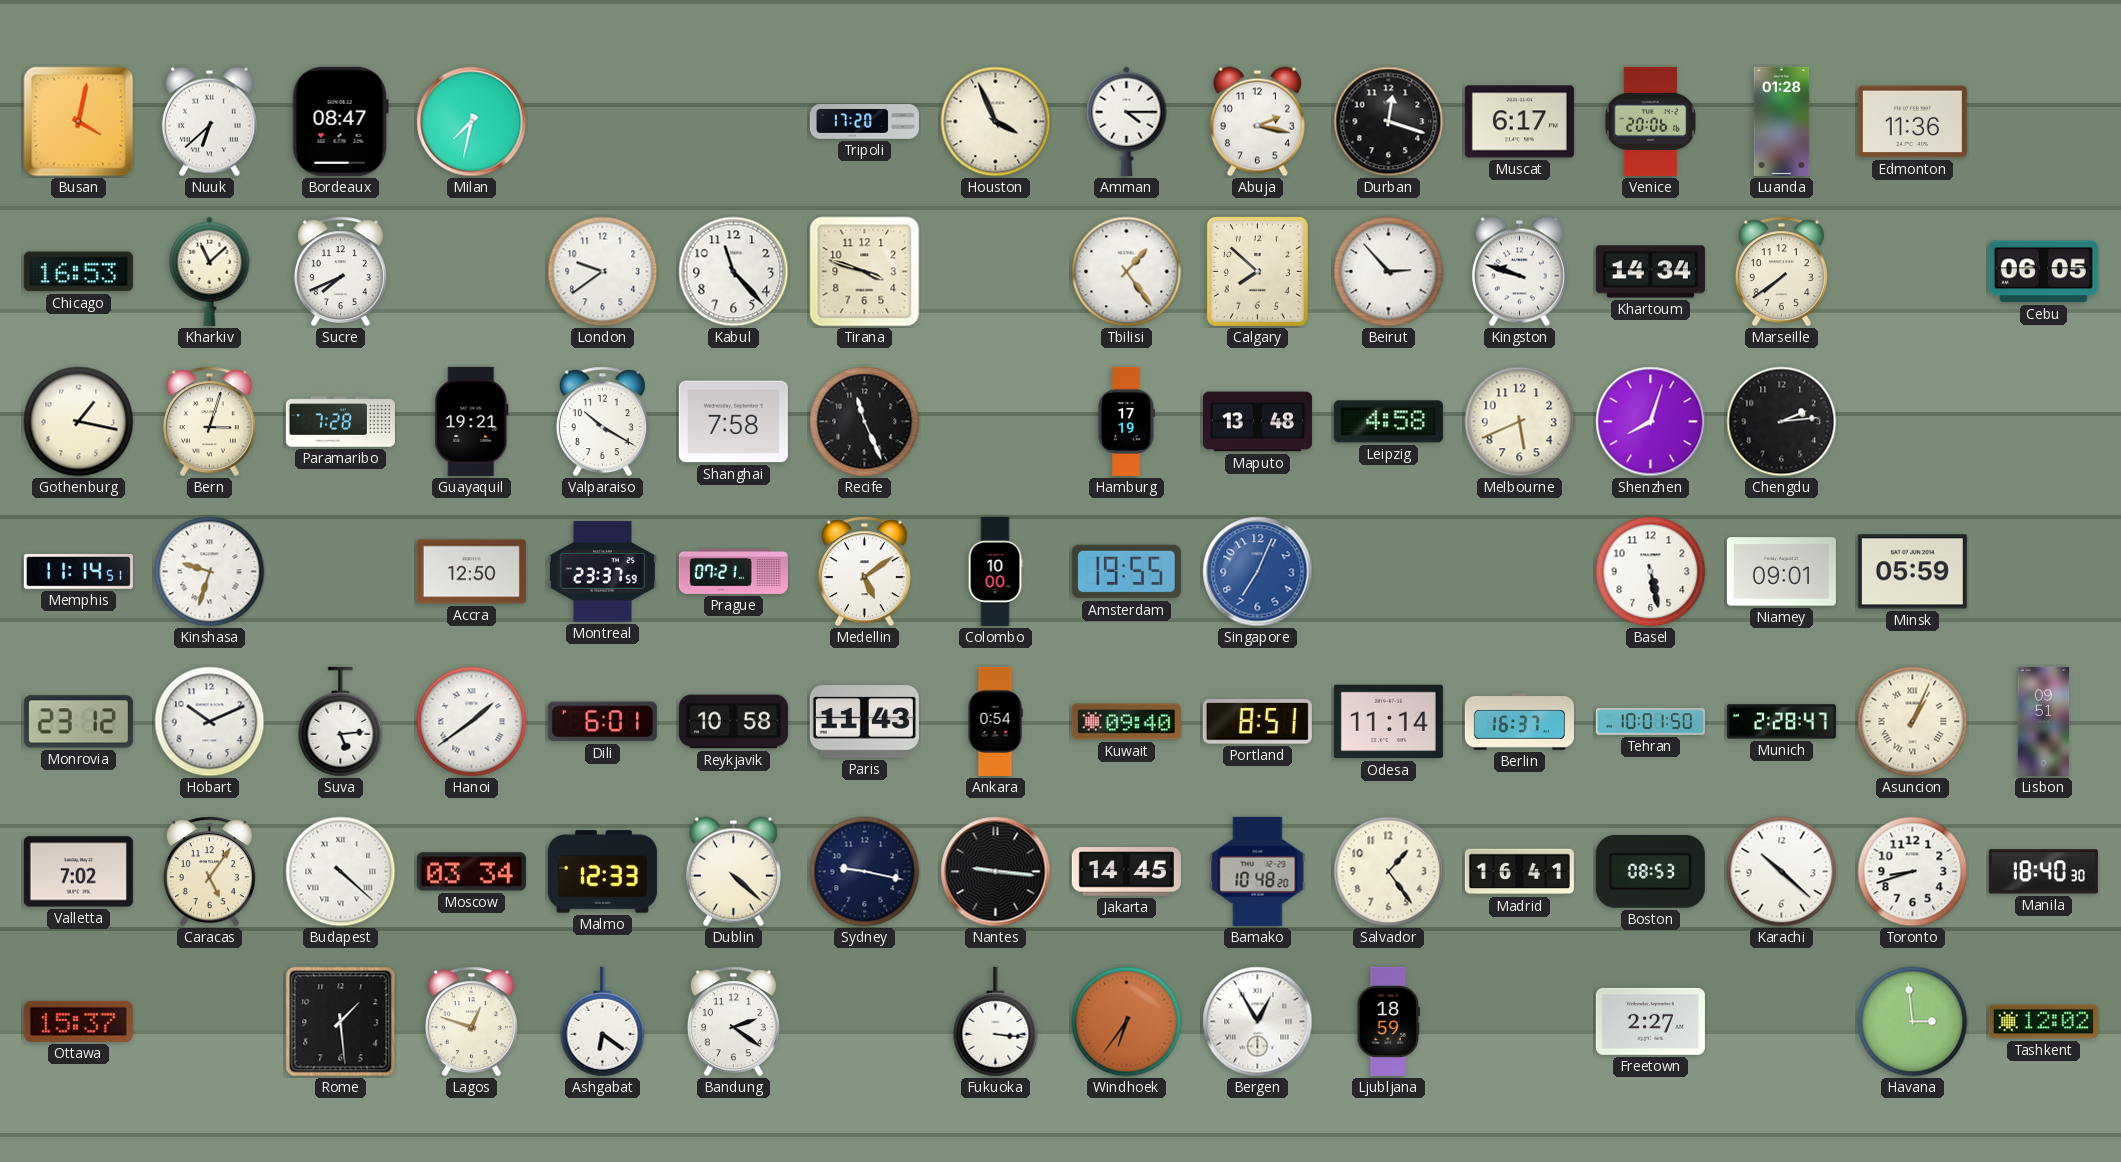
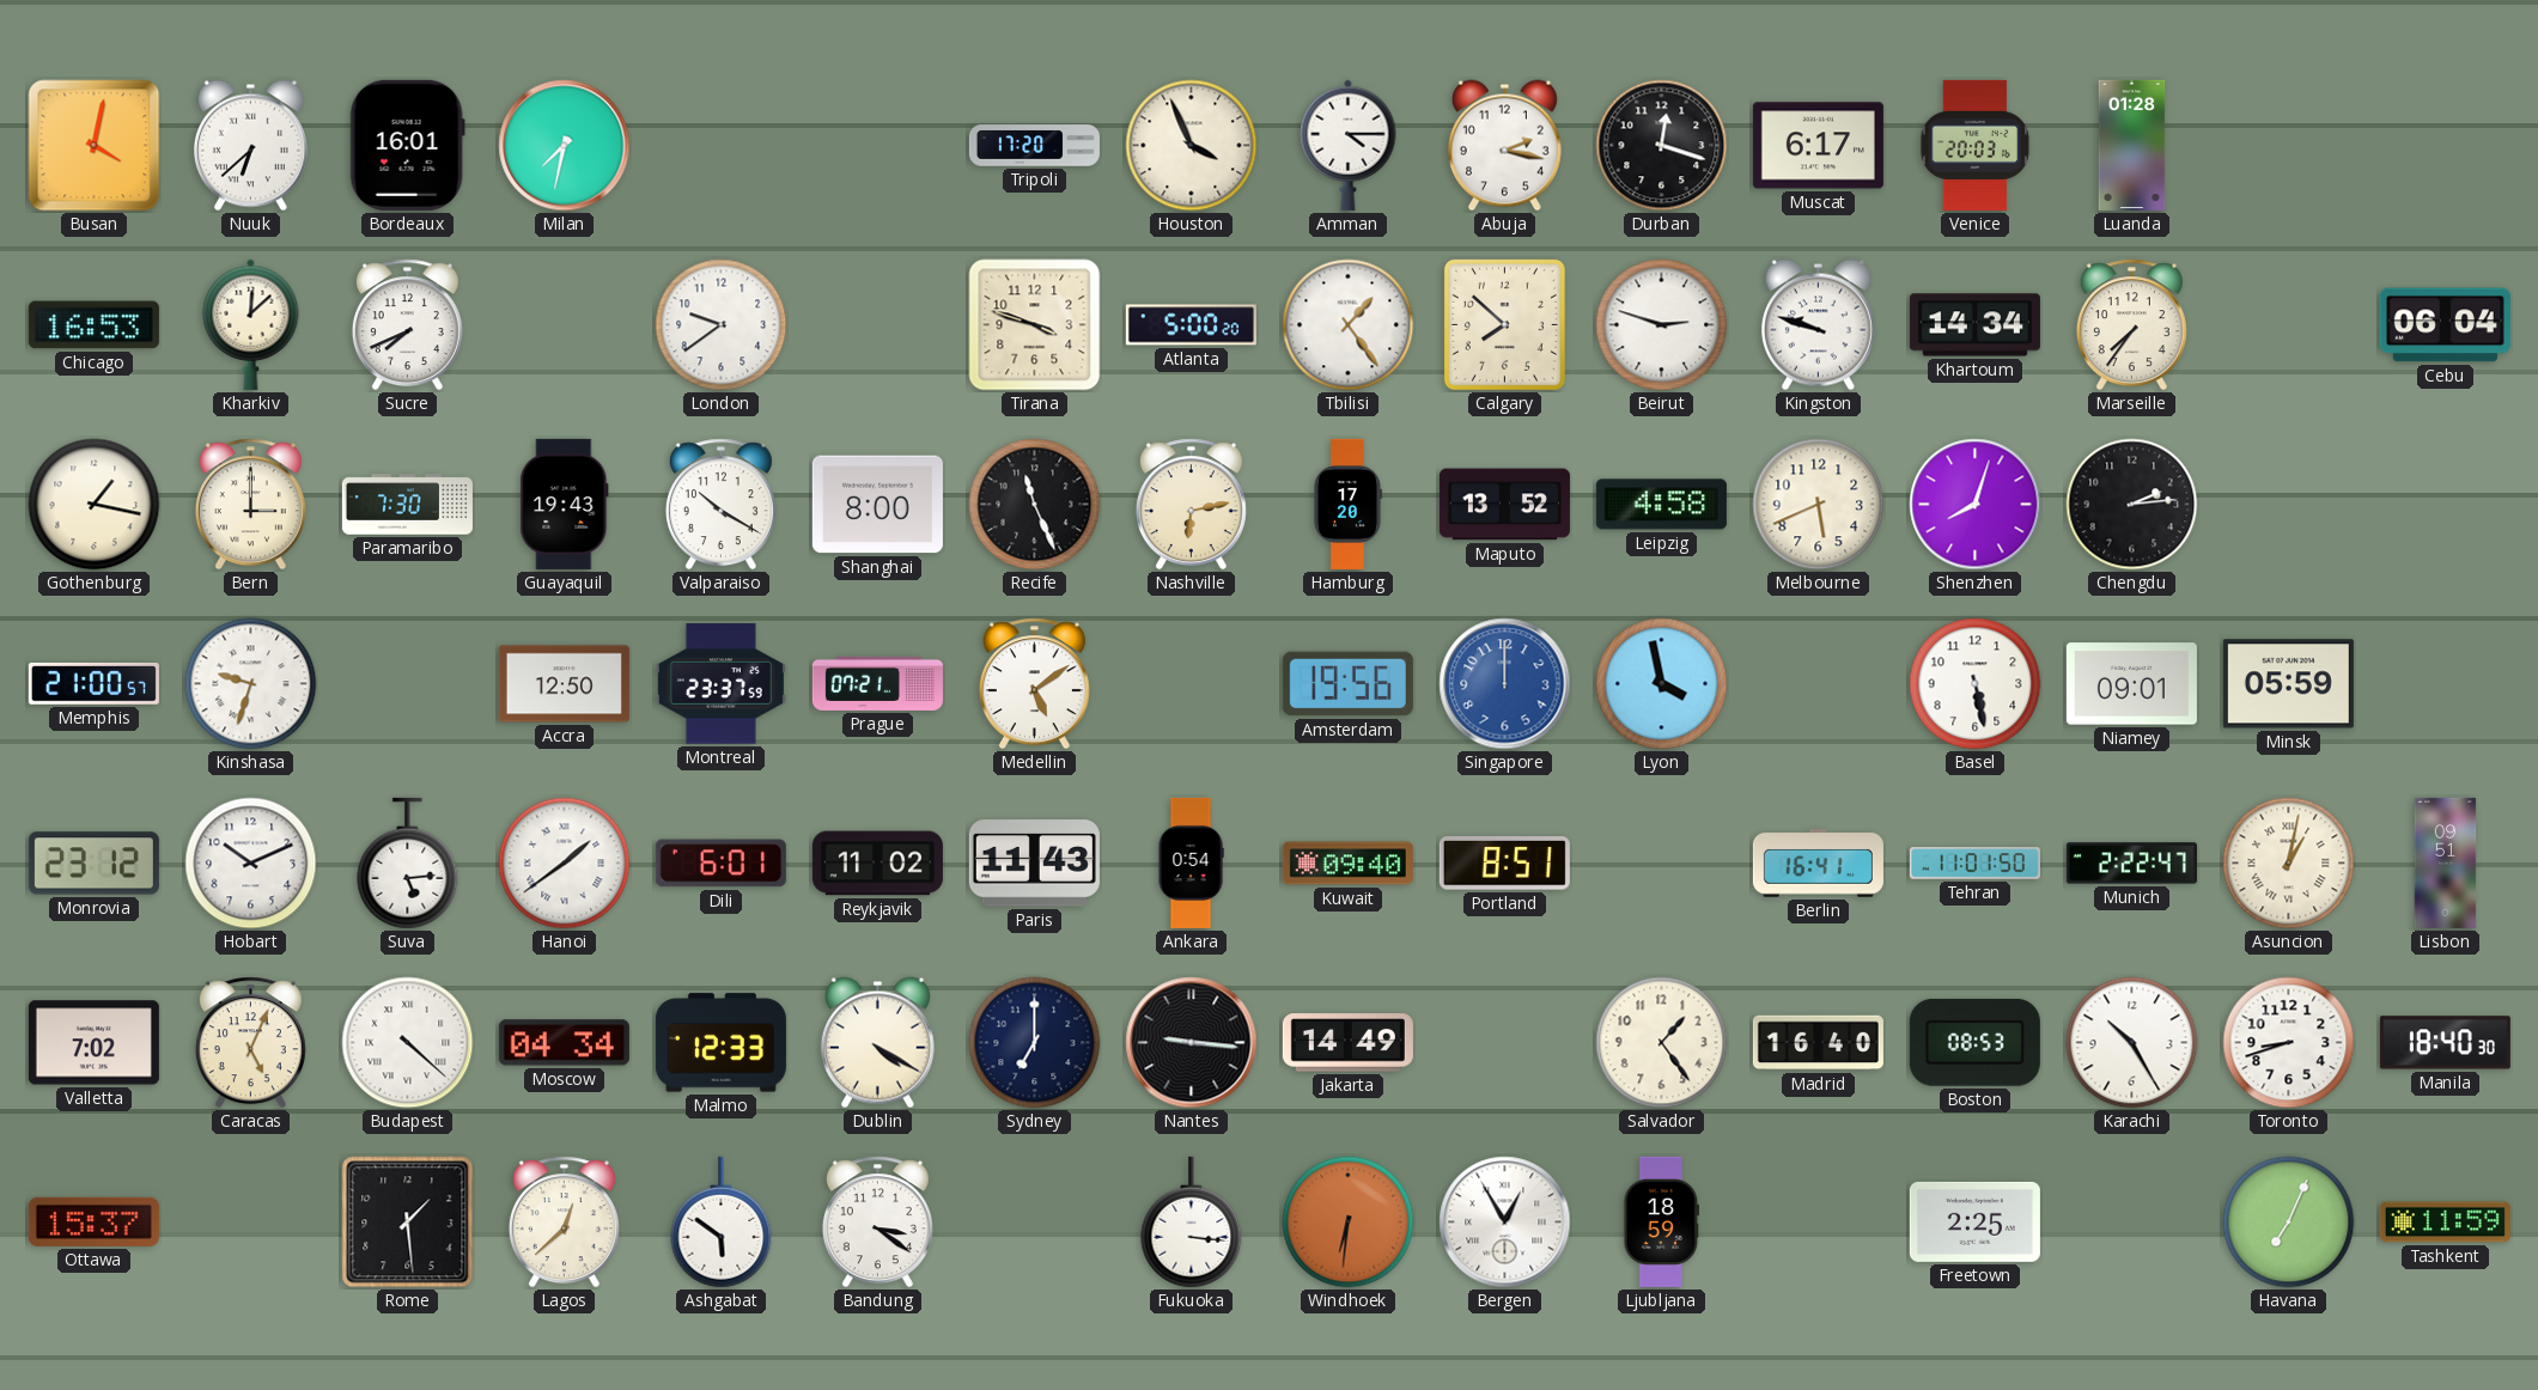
Bordeaux: 08:47 -> 16:01 (407, 145)
Venice: 20:06 -> 20:03 (1974, 145)
Edmonton: 11:36 -> none (1912, 122)
Kharkiv: 11:08 -> 12:08 (251, 324)
Kabul: 11:23 -> none (734, 272)
Atlanta: none -> 5:00 (1191, 325)
Beirut: 2:53 -> 2:48 (1662, 325)
Marseille: 7:39 -> 7:36 (2131, 325)
Cebu: 06:05 -> 06:04 (2445, 325)
Bern: 3:03 -> 3:00 (250, 505)
Paramaribo: 7:28 -> 7:30 (407, 505)
Guayaquil: 19:21 -> 19:43 (565, 504)
Shanghai: 7:58 -> 8:00 (877, 505)
Nashville: none -> 6:13 (1191, 505)
Hamburg: 17:19 -> 17:20 (1349, 504)
Maputo: 13:48 -> 13:52 (1504, 505)
Memphis: 11:14 -> 21:00 (93, 684)
Colombo: 10:00 -> none (995, 571)
Amsterdam: 19:55 -> 19:56 (1347, 684)
Singapore: 7:04 -> 12:00 (1505, 684)
Lyon: none -> 3:58 (1662, 684)
Reykjavik: 10:58 -> 11:02 (877, 864)
Odesa: 11:14 -> none (1388, 722)
Berlin: 16:37 -> 16:41 (1818, 864)
Tehran: 10:01 -> 11:01 (1974, 864)
Munich: 2:28 -> 2:22 (2131, 864)
Asuncion: 1:04 -> 1:02 (2289, 864)
Caracas: 5:06 -> 5:04 (250, 1043)
Moscow: 03:34 -> 04:34 (564, 1043)
Dublin: 4:22 -> 4:20 (877, 1043)
Sydney: 9:17 -> 7:00 (1035, 1043)
Jakarta: 14:45 -> 14:49 (1347, 1043)
Bamako: 10:48 -> none (1258, 871)
Madrid: 16:41 -> 16:40 (1818, 1043)
Karachi: 10:22 -> 10:25 (2132, 1043)
Lagos: 12:48 -> 12:38 (564, 1223)
Ashgabat: 6:21 -> 5:51 (722, 1223)
Bandung: 2:21 -> 3:21 (877, 1223)
Windhoek: 6:36 -> 6:31 (1349, 1223)
Freetown: 2:27 -> 2:25 (1974, 1221)
Havana: 2:59 -> 7:04 (2289, 1223)
Tashkent: 12:02 -> 11:59 (2445, 1223)
